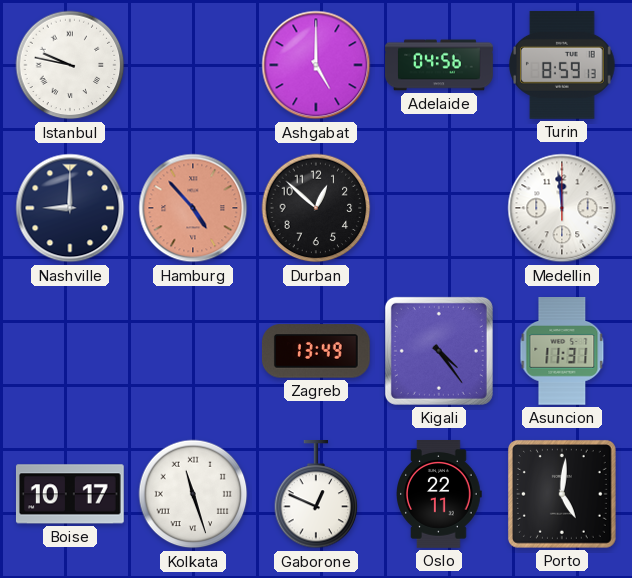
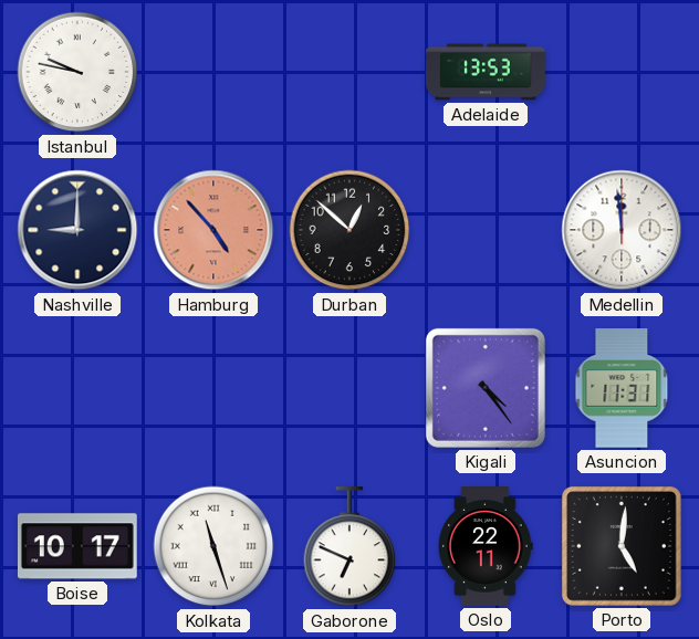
Ashgabat: 5:00 -> none (316, 65)
Adelaide: 04:56 -> 13:53 (486, 72)
Turin: 8:59 -> none (563, 65)
Zagreb: 13:49 -> none (316, 351)
Gaborone: 12:49 -> 6:49 (349, 547)
